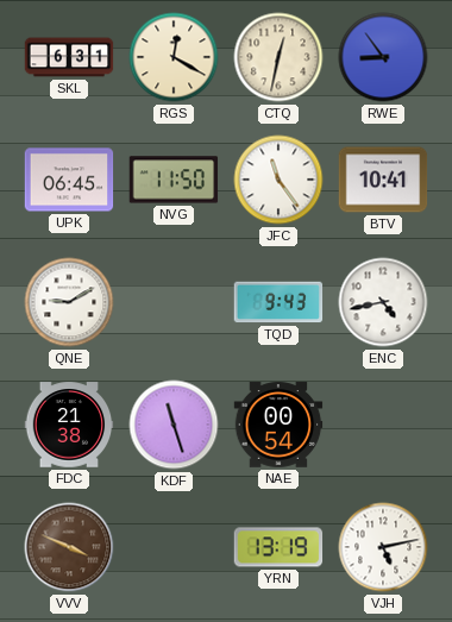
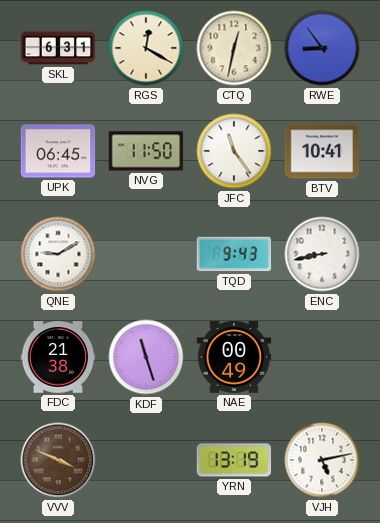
ENC: 4:43 -> 8:43 (322, 254)
NAE: 00:54 -> 00:49 (234, 357)
